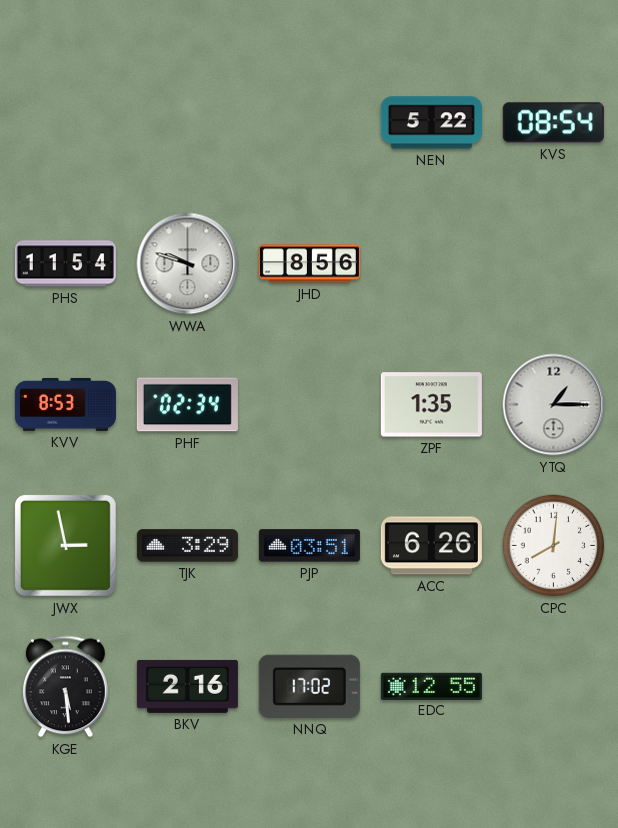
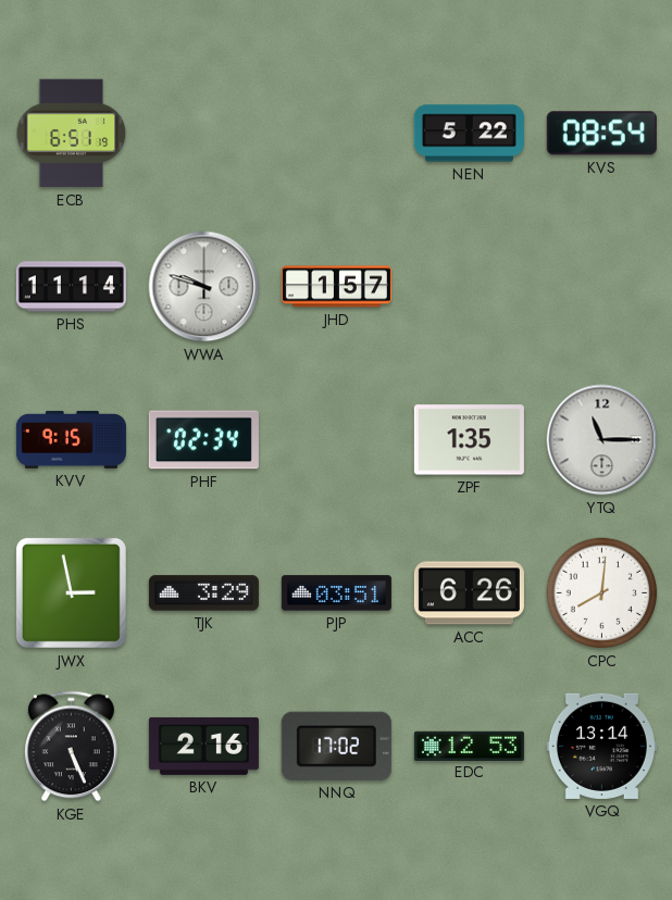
ECB: none -> 6:51 (72, 134)
PHS: 11:54 -> 11:14 (71, 287)
JHD: 8:56 -> 1:57 (336, 287)
KVV: 8:53 -> 9:15 (71, 439)
YTQ: 1:15 -> 11:15 (602, 440)
KGE: 5:29 -> 5:26 (71, 747)
EDC: 12:55 -> 12:53 (469, 746)
VGQ: none -> 13:14 (601, 746)
